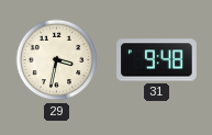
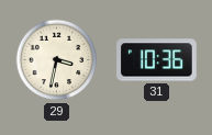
31: 9:48 -> 10:36 (157, 60)
